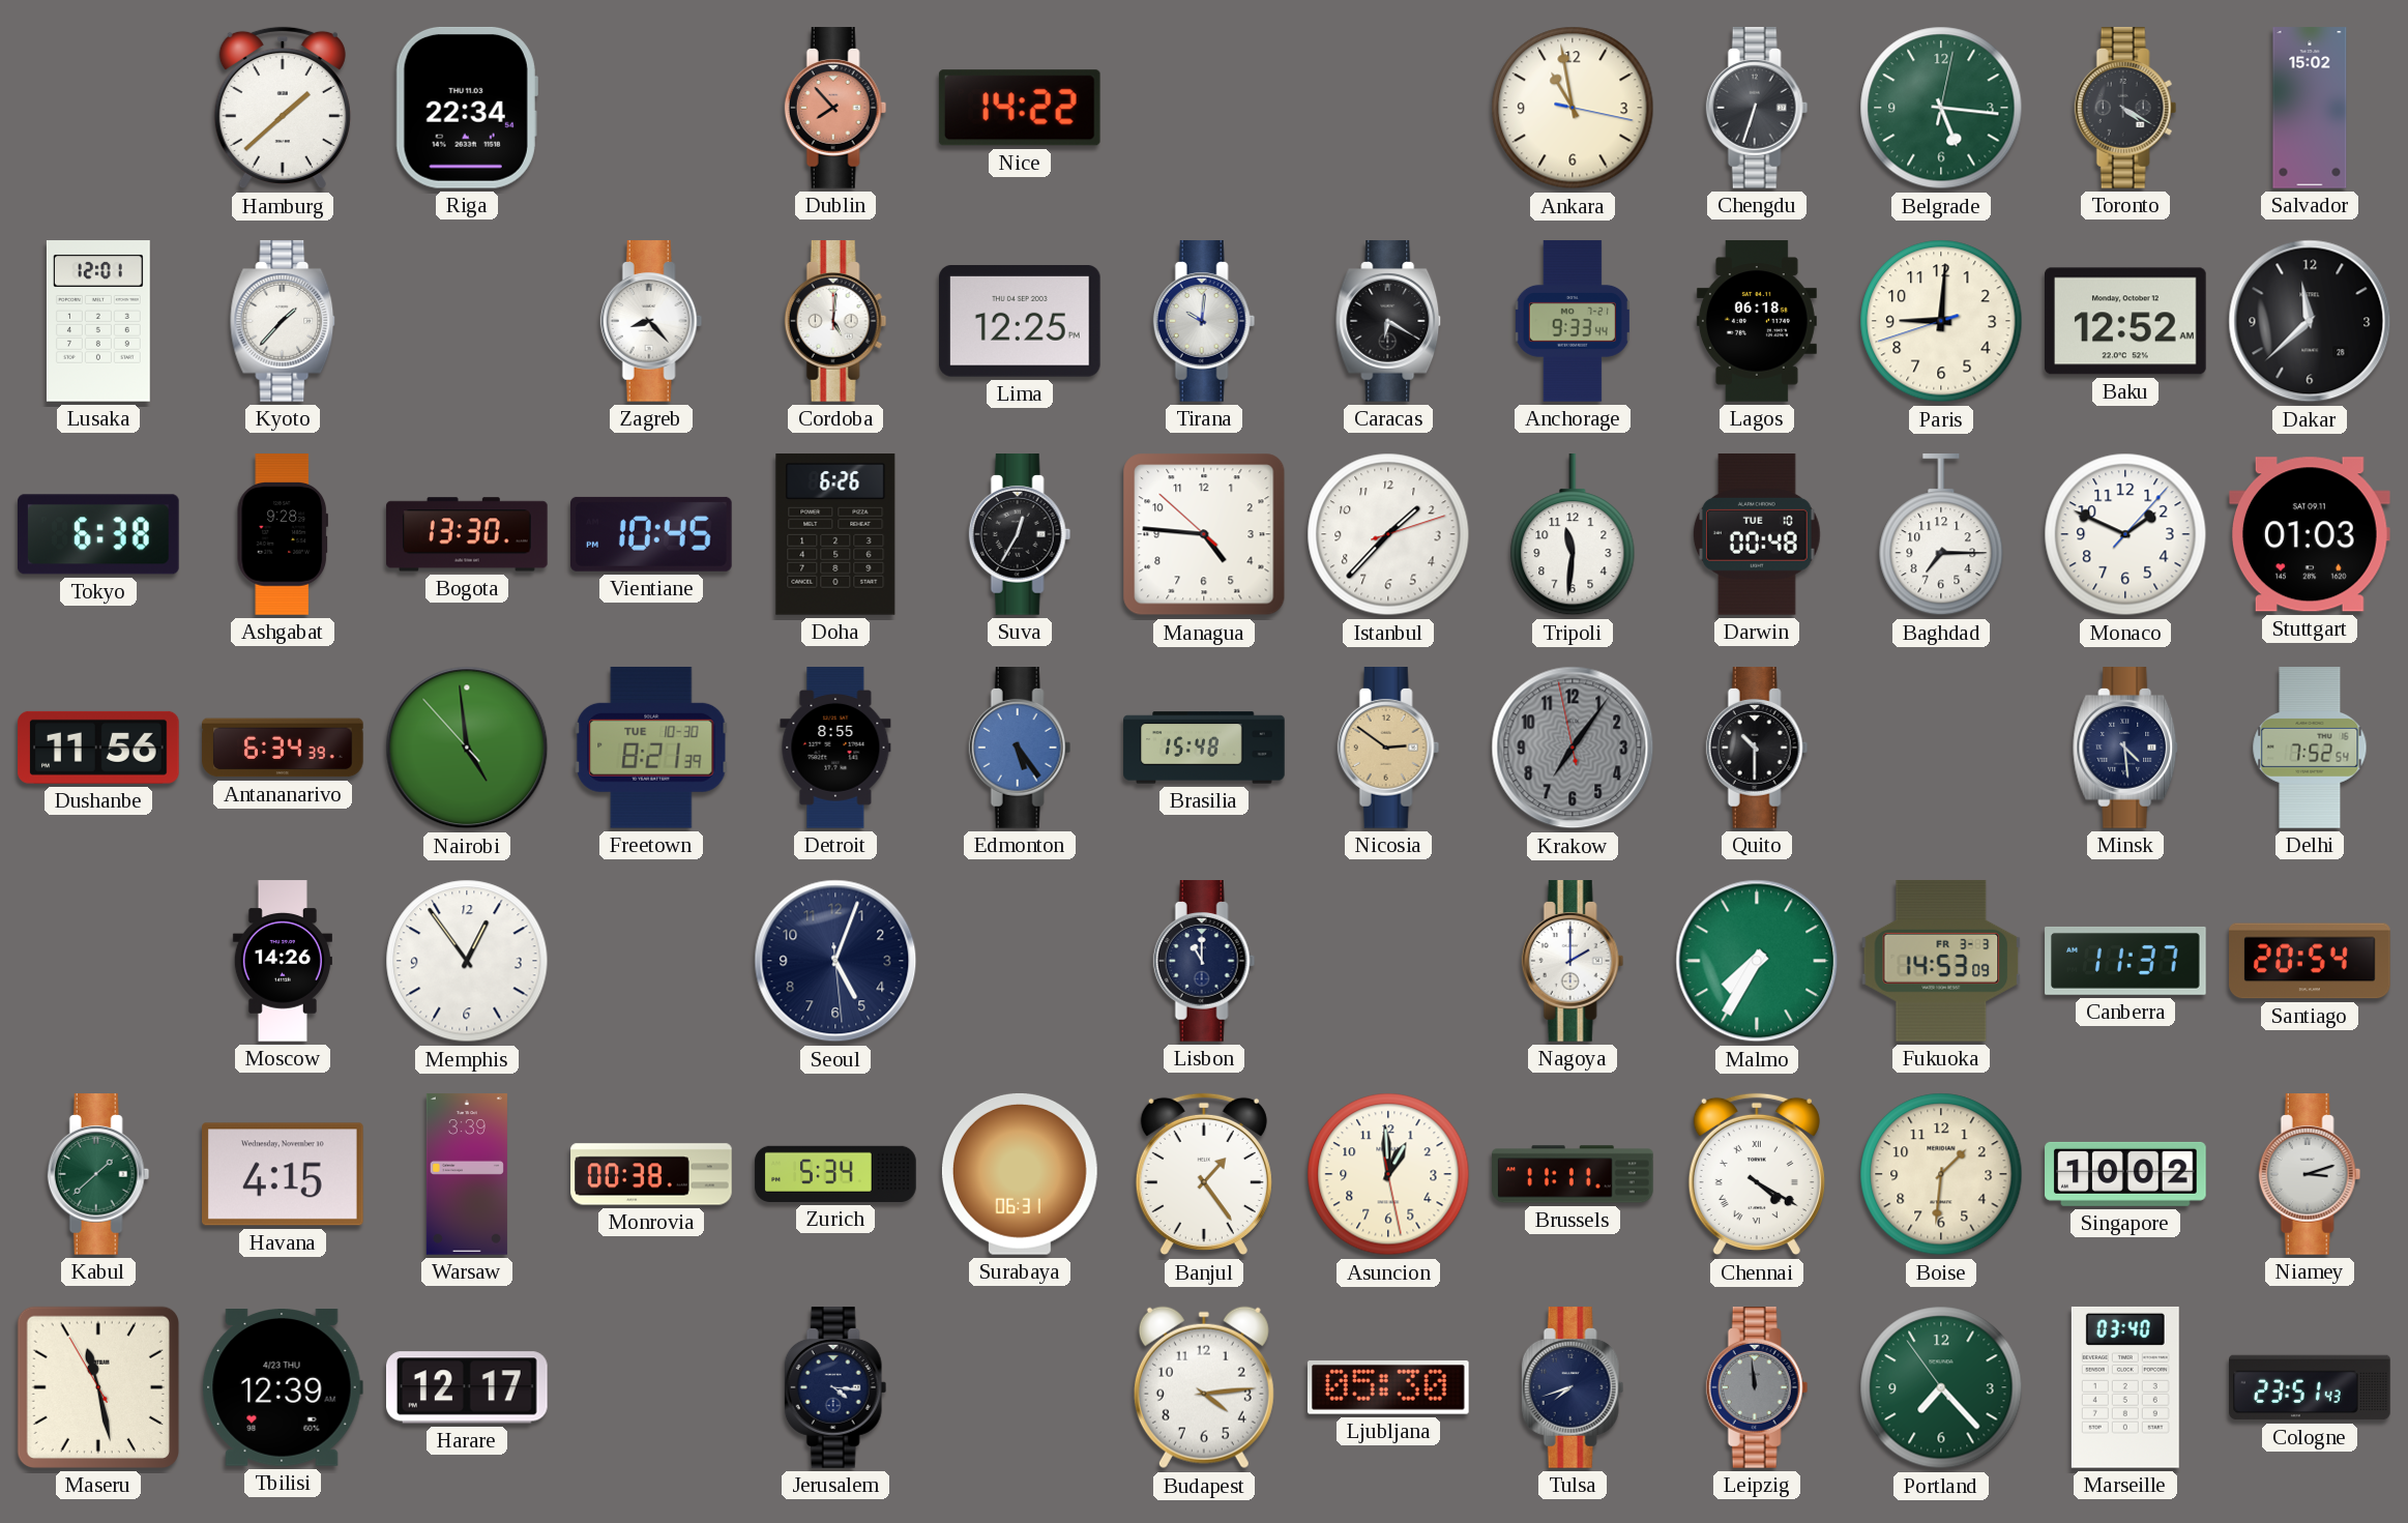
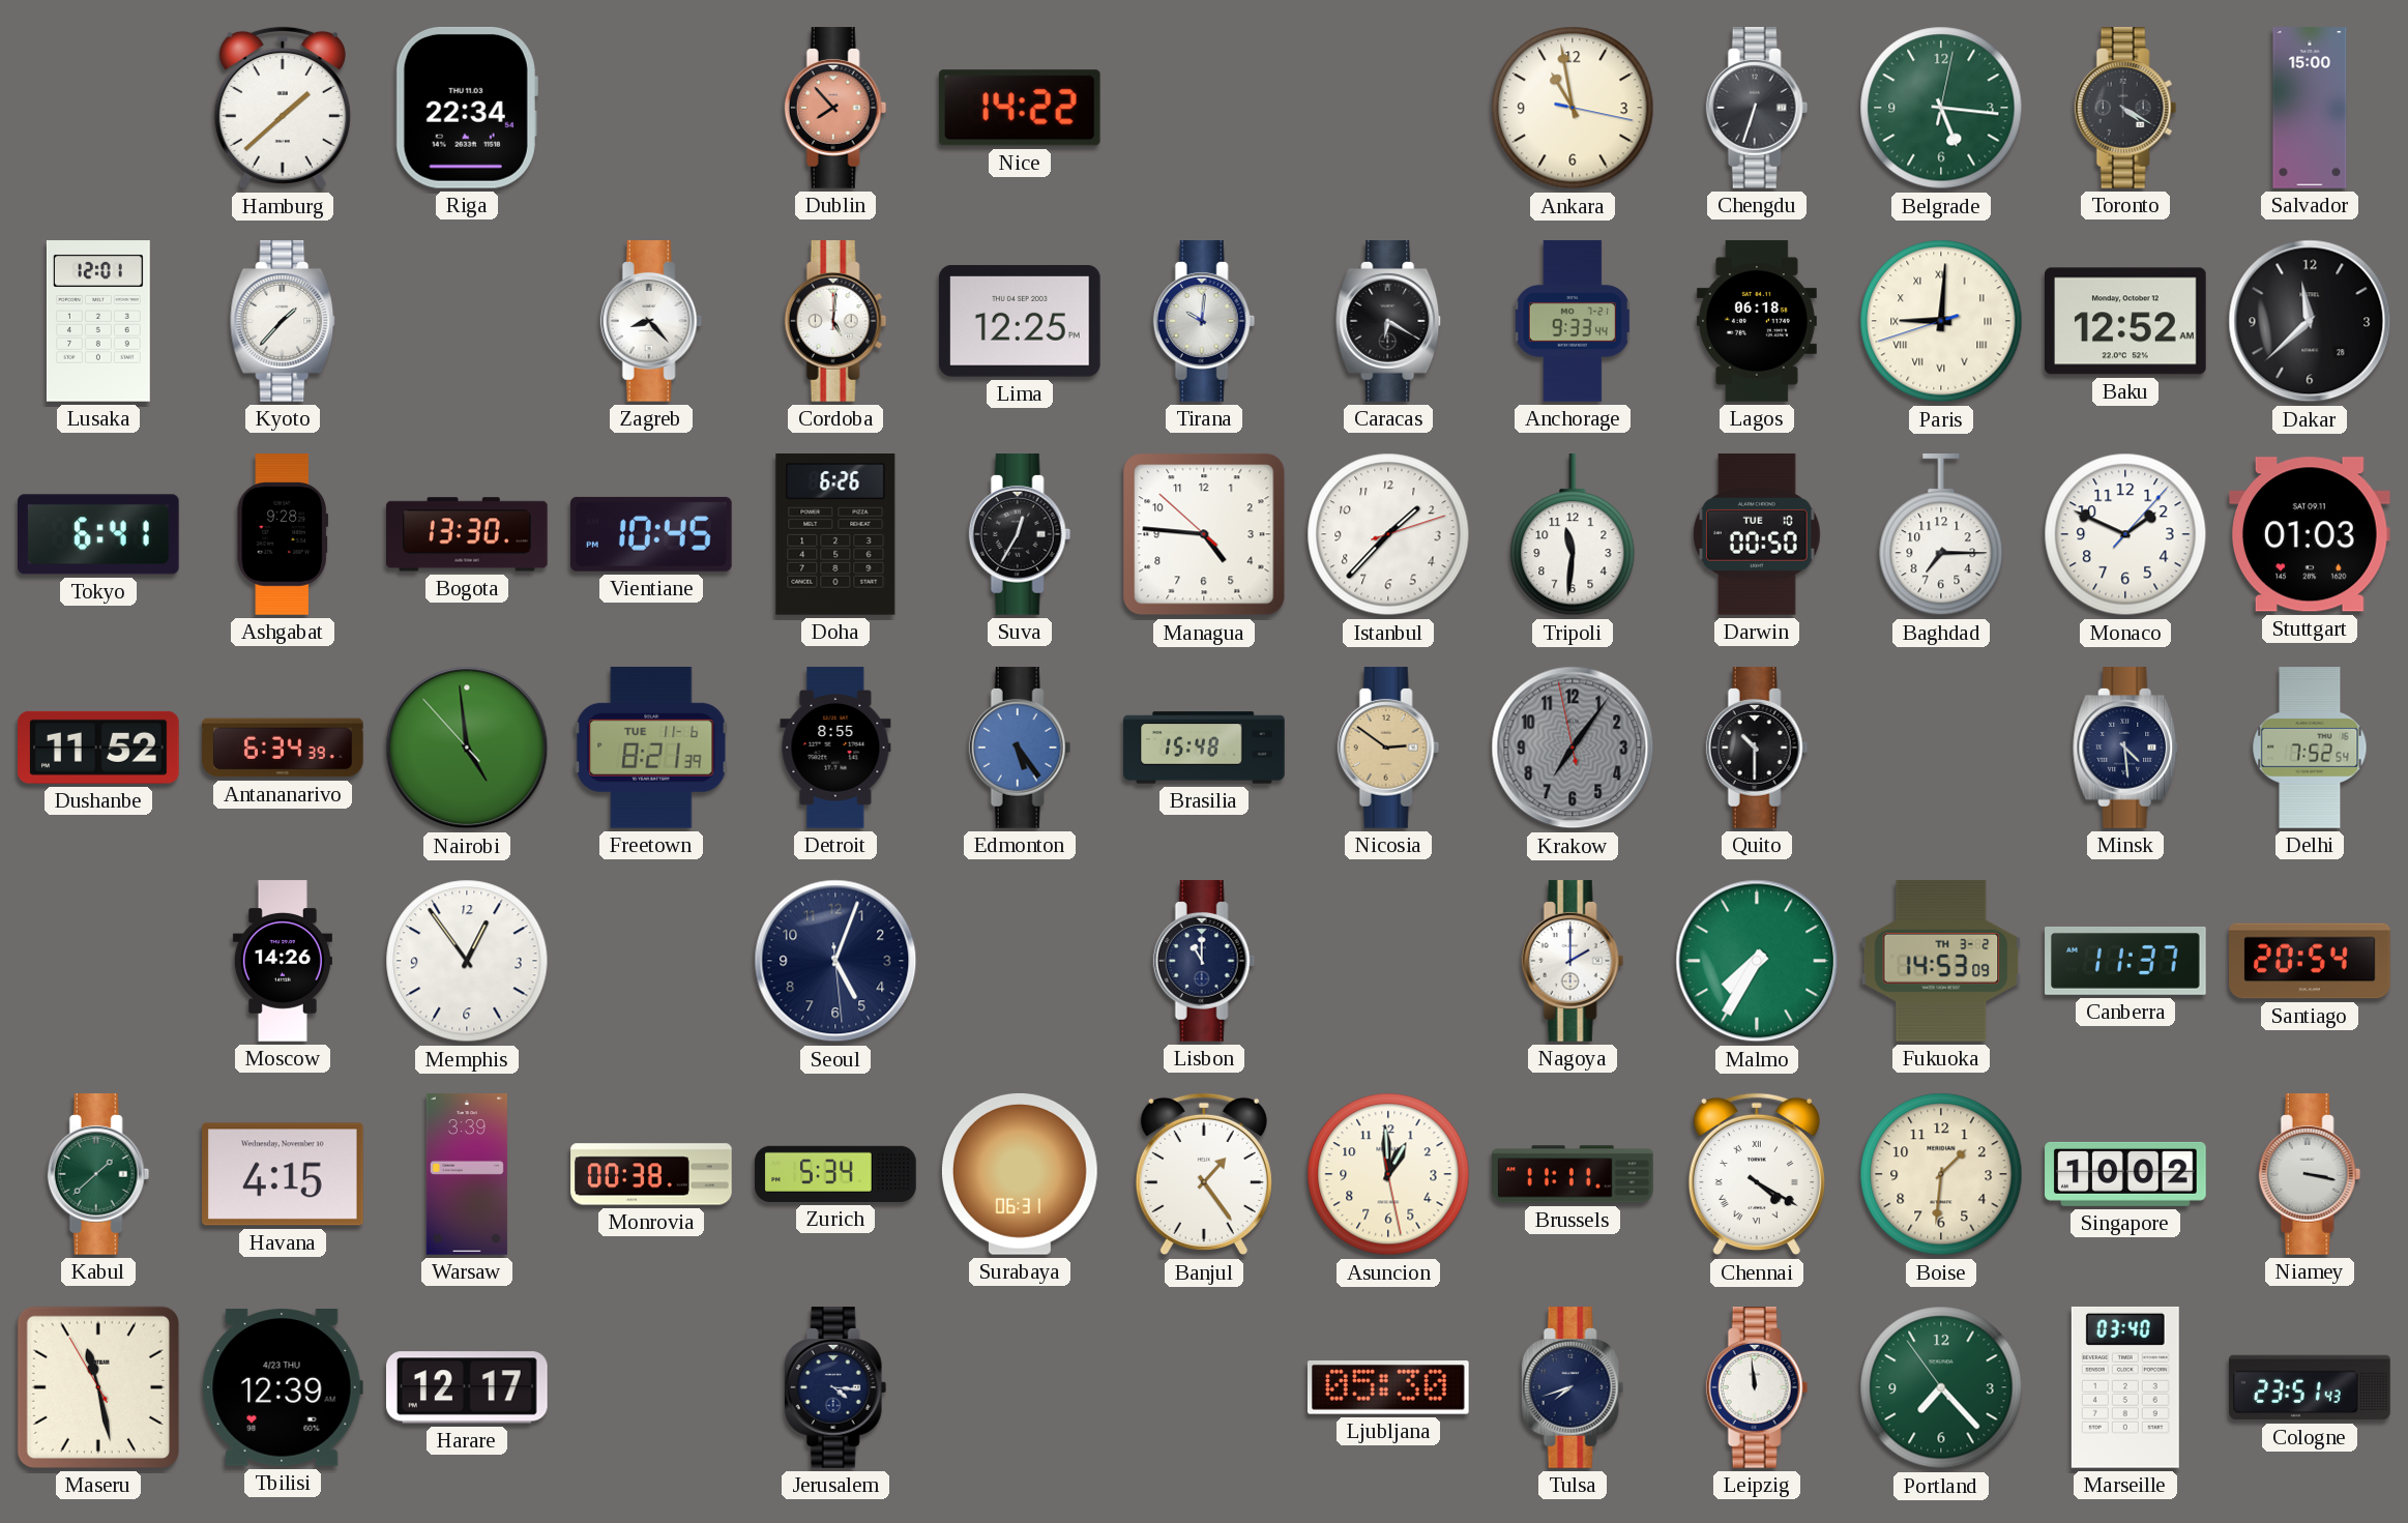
Salvador: 15:02 -> 15:00 (2310, 108)
Paris numerals: Arabic -> Roman (1941, 321)
Tokyo: 6:38 -> 6:41 (98, 534)
Darwin: 00:48 -> 00:50 (1757, 535)
Dushanbe: 11:56 -> 11:52 (98, 748)
Freetown date: TUE 10-30 -> TUE 11-6 (651, 748)
Fukuoka date: FR 3-3 -> TH 3-2 (1941, 961)
Niamey: 3:12 -> 3:17 (2310, 1174)
Budapest: 4:14 -> none (1204, 1387)
Leipzig dial: grey -> white (1757, 1387)
